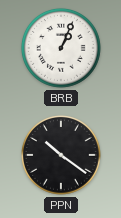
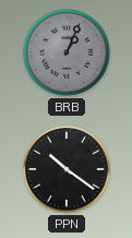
BRB dial: white -> grey (67, 52)
